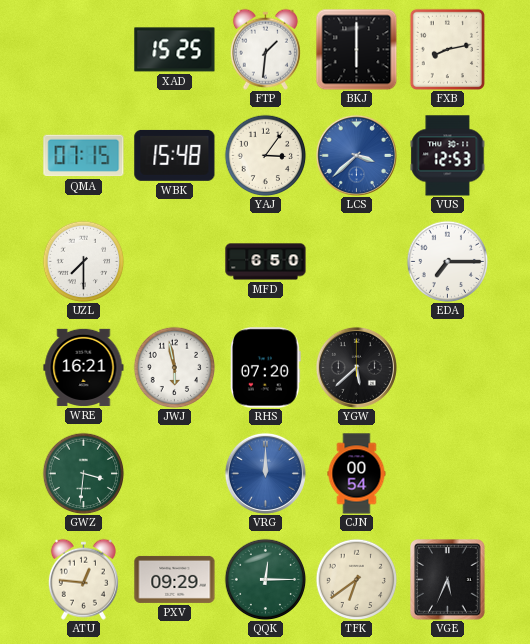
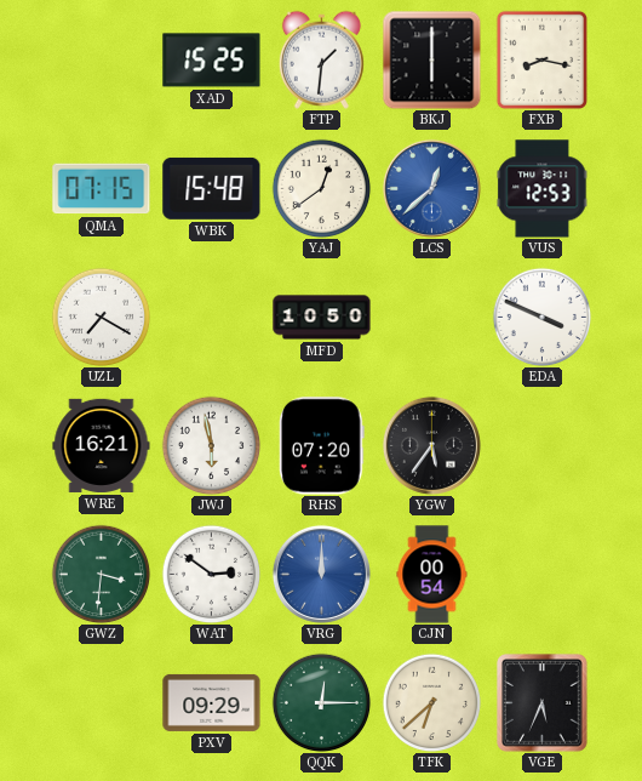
FXB: 8:13 -> 8:17 (541, 59)
YAJ: 3:06 -> 12:39 (321, 188)
LCS: 3:38 -> 12:38 (431, 188)
UZL: 7:30 -> 7:20 (101, 317)
MFD: 6:50 -> 10:50 (322, 318)
EDA: 7:15 -> 3:49 (541, 317)
YGW: 5:38 -> 5:36 (431, 445)
WAT: none -> 2:51 (211, 574)
ATU: 12:46 -> none (83, 579)
TFK: 6:39 -> 6:38 (431, 702)
